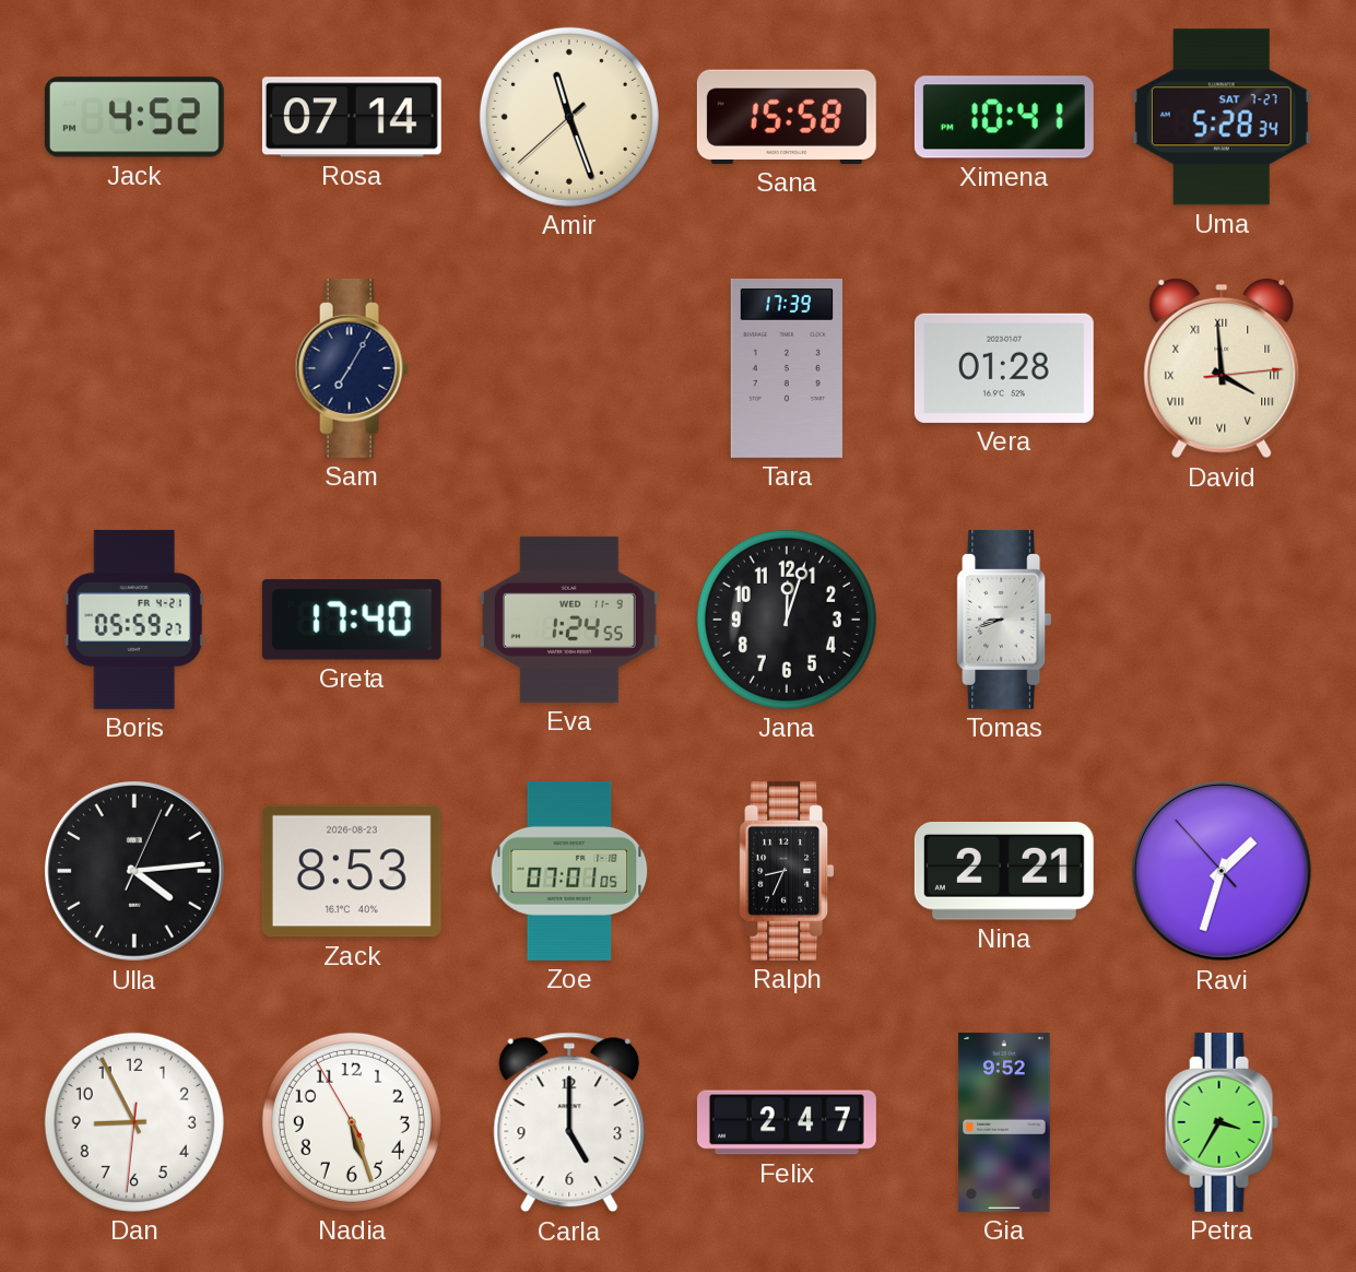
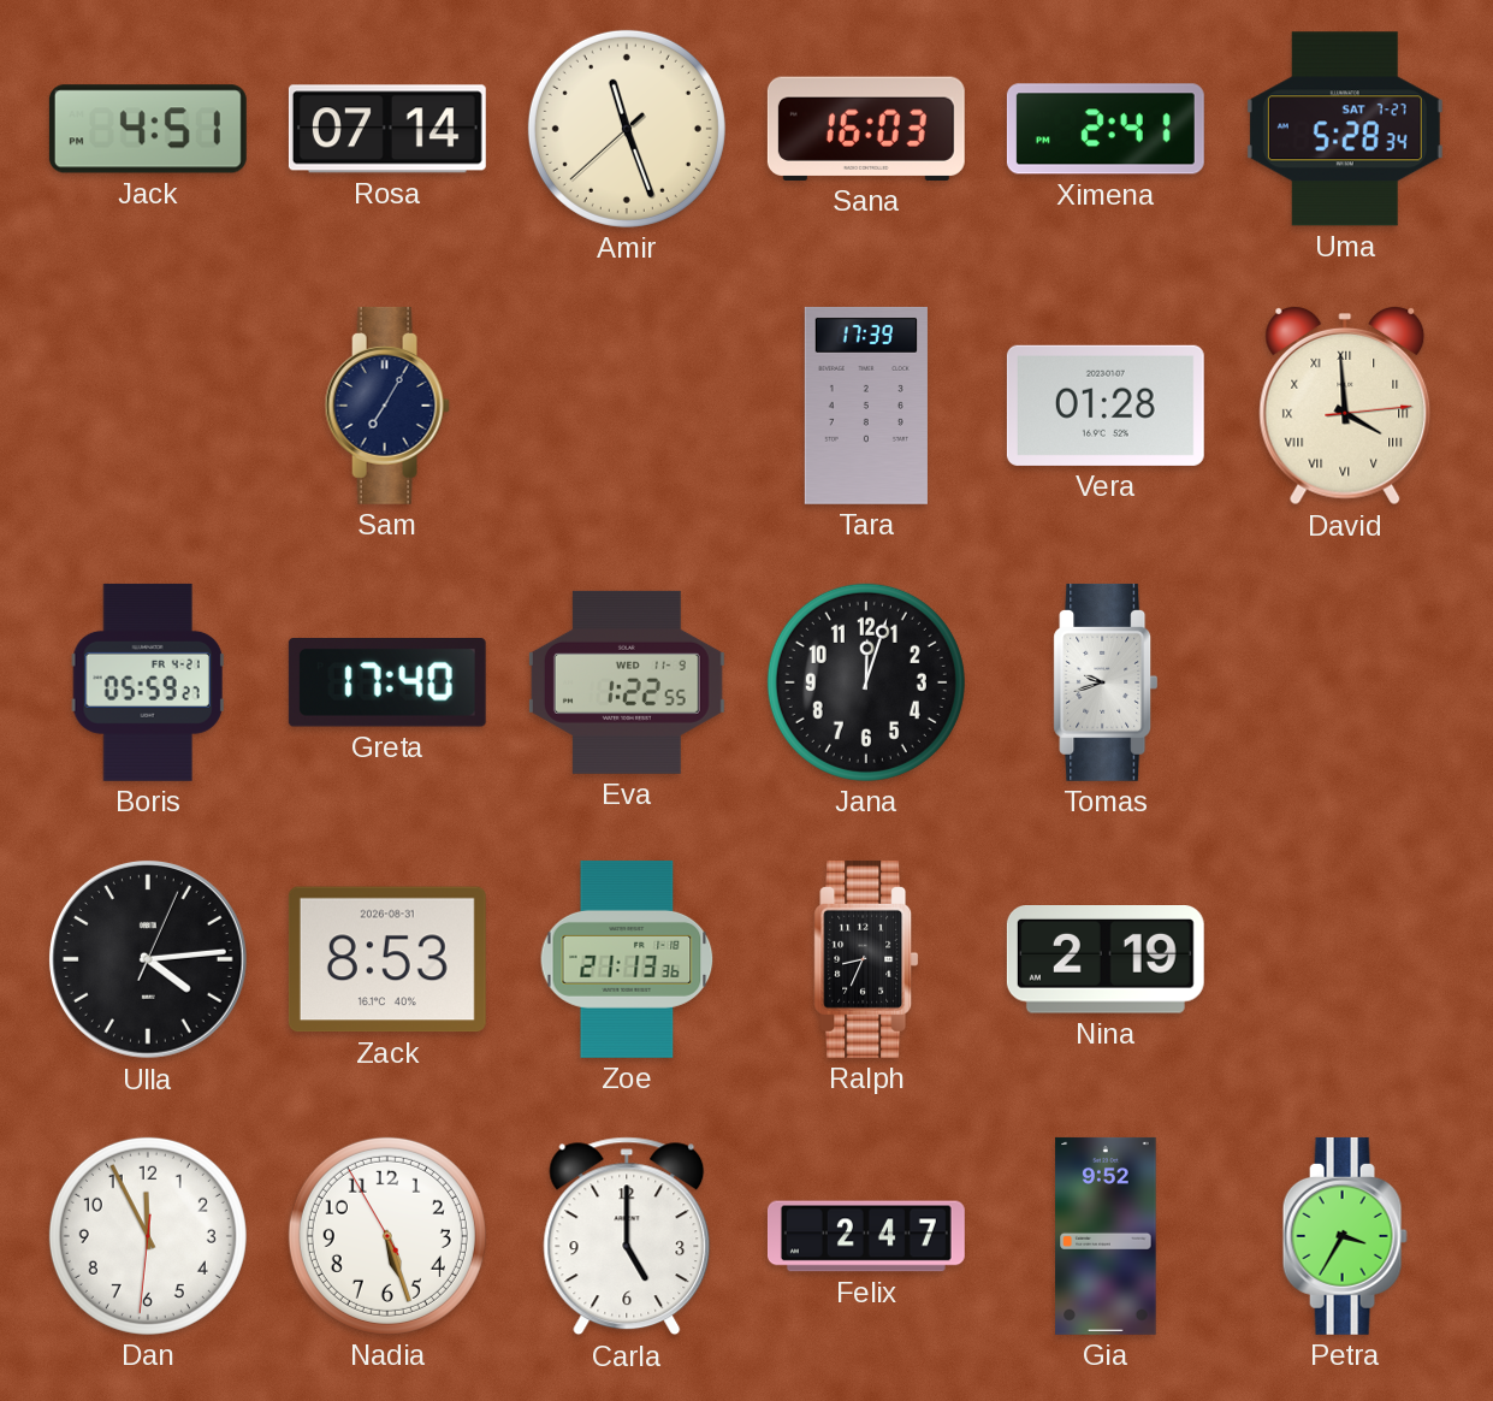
Jack: 4:52 -> 4:51 (148, 129)
Sana: 15:58 -> 16:03 (866, 129)
Ximena: 10:41 -> 2:41 (1106, 129)
Eva: 1:24 -> 1:22 (627, 682)
Tomas: 8:42 -> 9:42 (1106, 682)
Zack date: 2026-08-23 -> 2026-08-31 (387, 959)
Zoe: 07:01 -> 21:13 (627, 959)
Nina: 2:21 -> 2:19 (1106, 959)
Ravi: 1:32 -> none (1222, 871)
Dan: 8:55 -> 11:55 (148, 1236)
